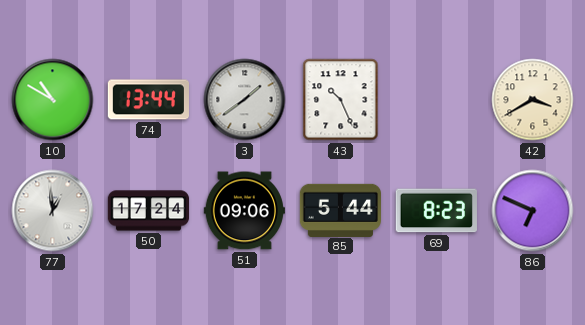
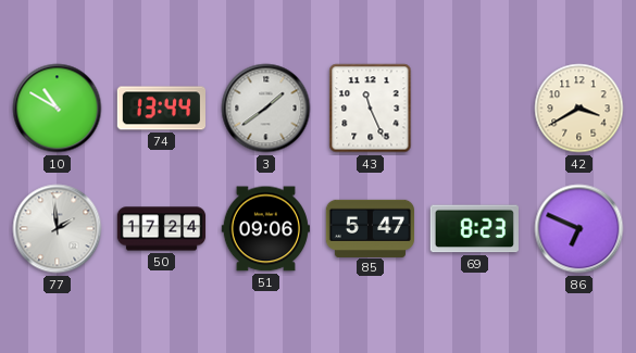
43: 10:26 -> 11:26 (371, 109)
77: 12:59 -> 1:59 (58, 229)
85: 5:44 -> 5:47 (370, 228)
